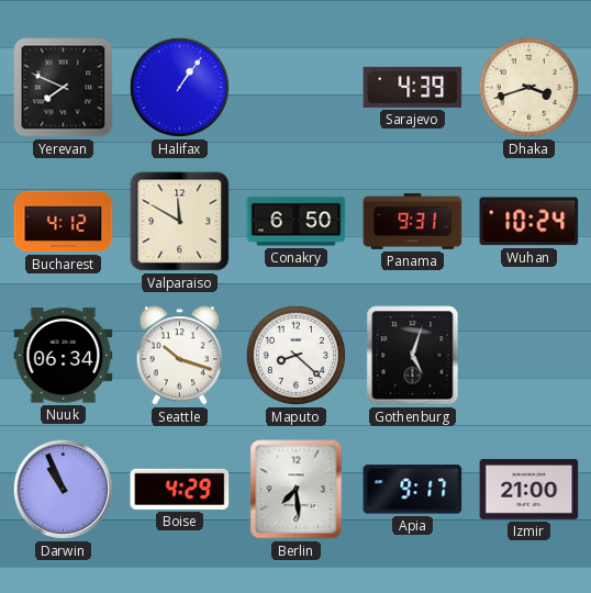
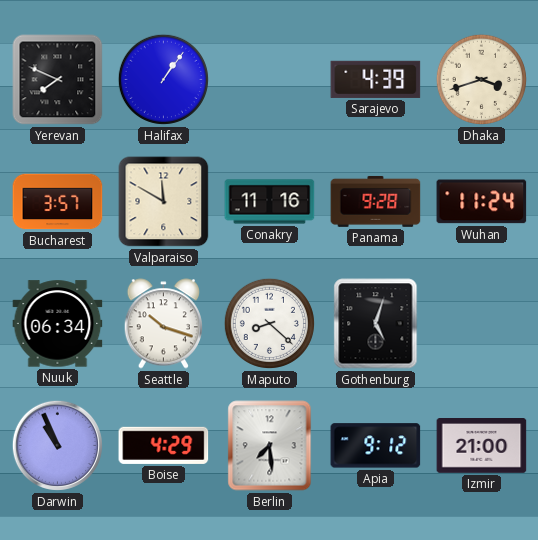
Bucharest: 4:12 -> 3:57 (58, 202)
Conakry: 6:50 -> 11:16 (270, 202)
Panama: 9:31 -> 9:28 (376, 202)
Wuhan: 10:24 -> 11:24 (482, 202)
Apia: 9:17 -> 9:12 (376, 446)
